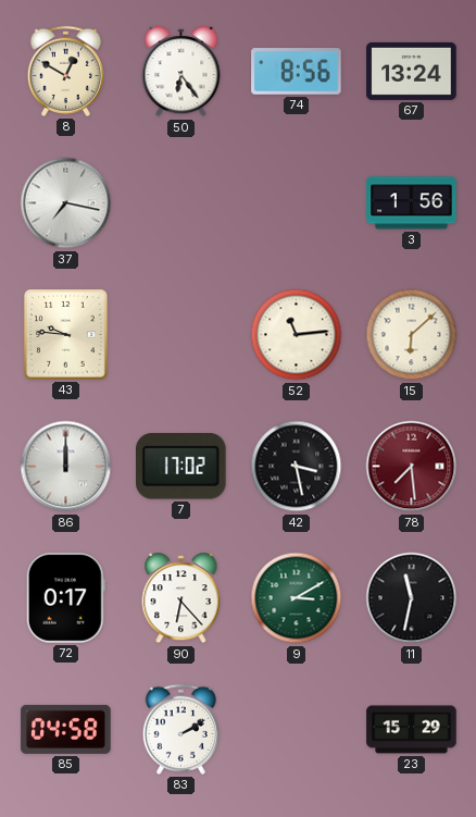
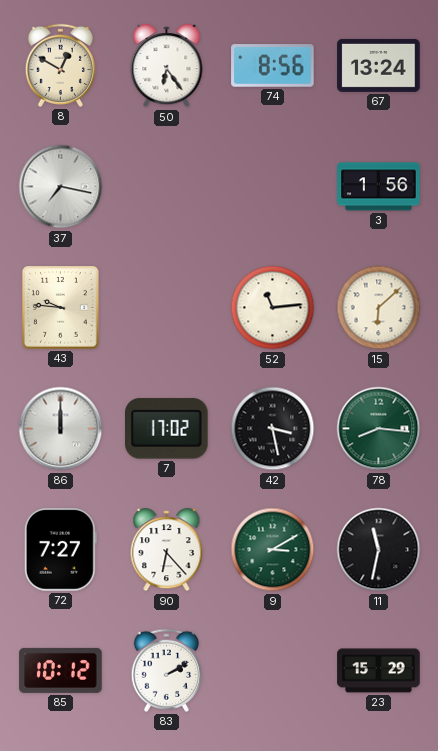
78: 7:29 -> 8:16 (379, 429)
78 dial: burgundy -> green (379, 429)
72: 0:17 -> 7:27 (60, 550)
85: 04:58 -> 10:12 (61, 670)
